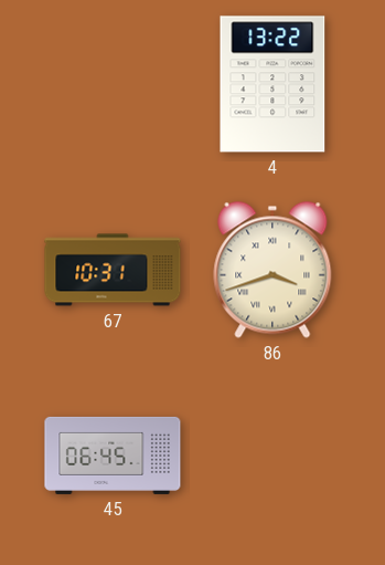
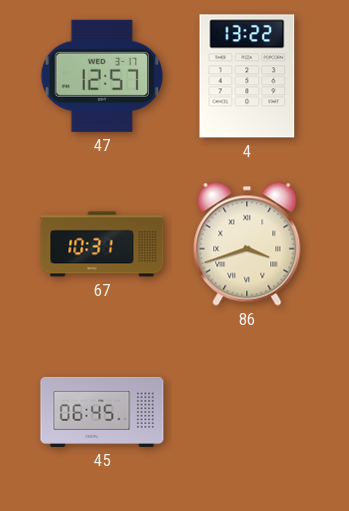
47: none -> 12:57 (102, 76)
